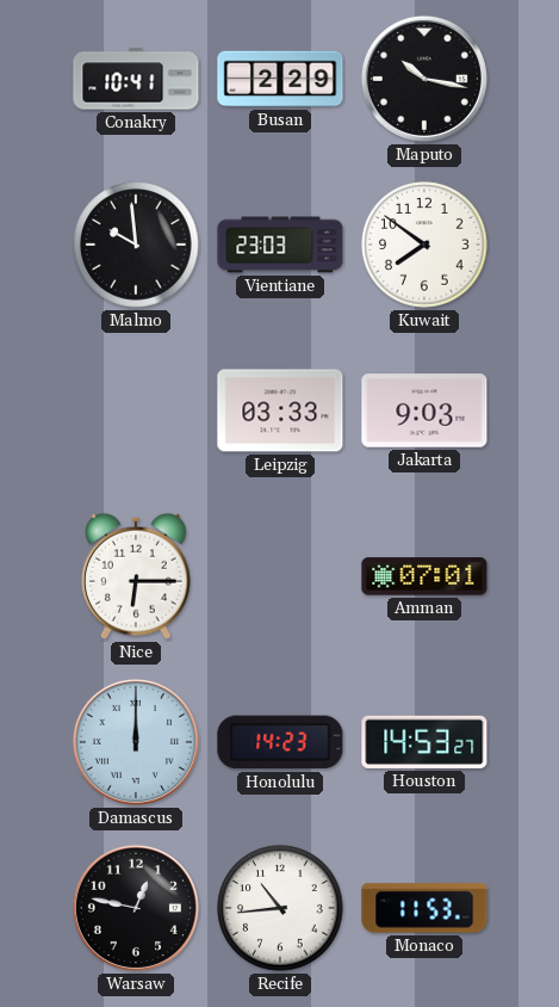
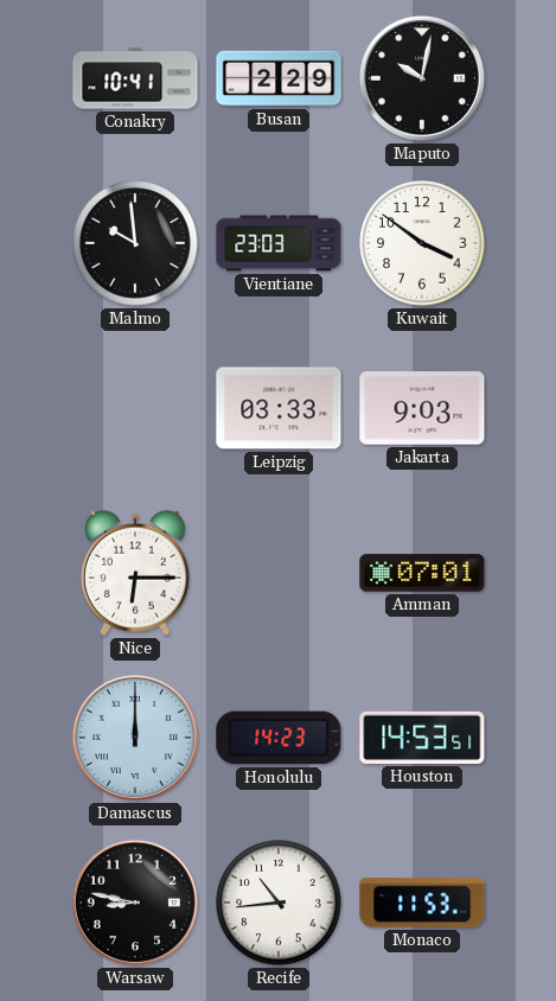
Maputo: 10:17 -> 10:02 (422, 78)
Kuwait: 7:51 -> 3:51 (422, 243)
Houston: 14:53:27 -> 14:53:51 (422, 738)
Warsaw: 12:47 -> 8:47 (135, 903)
